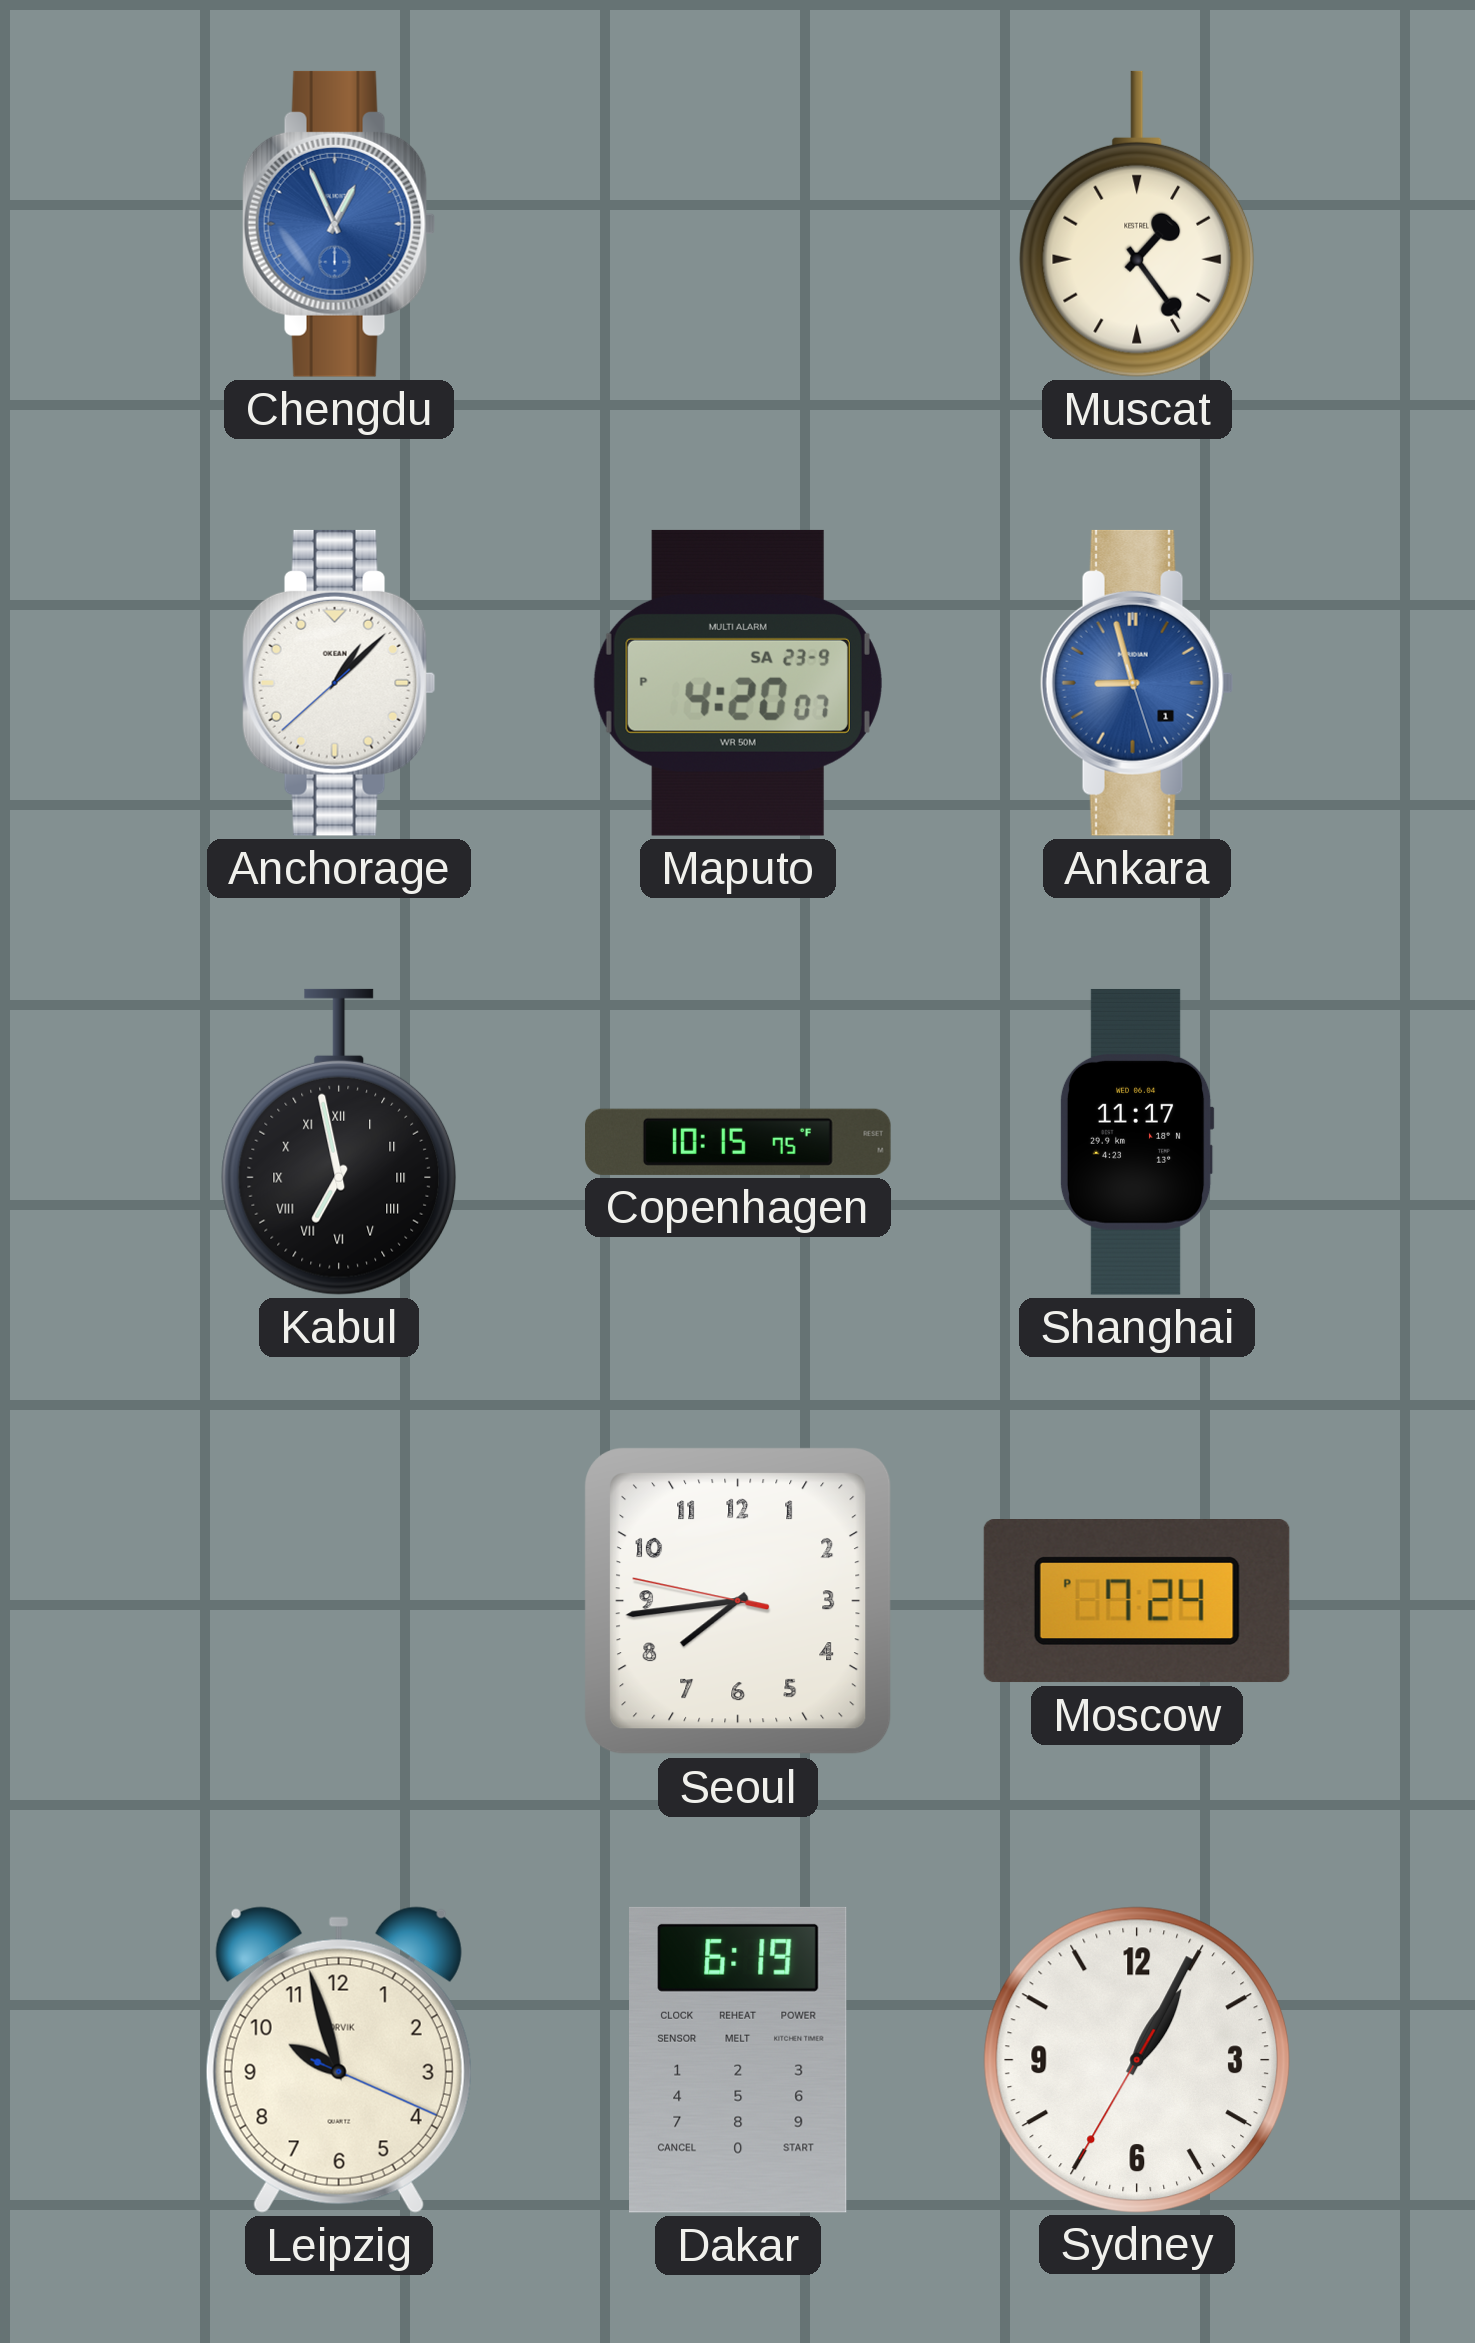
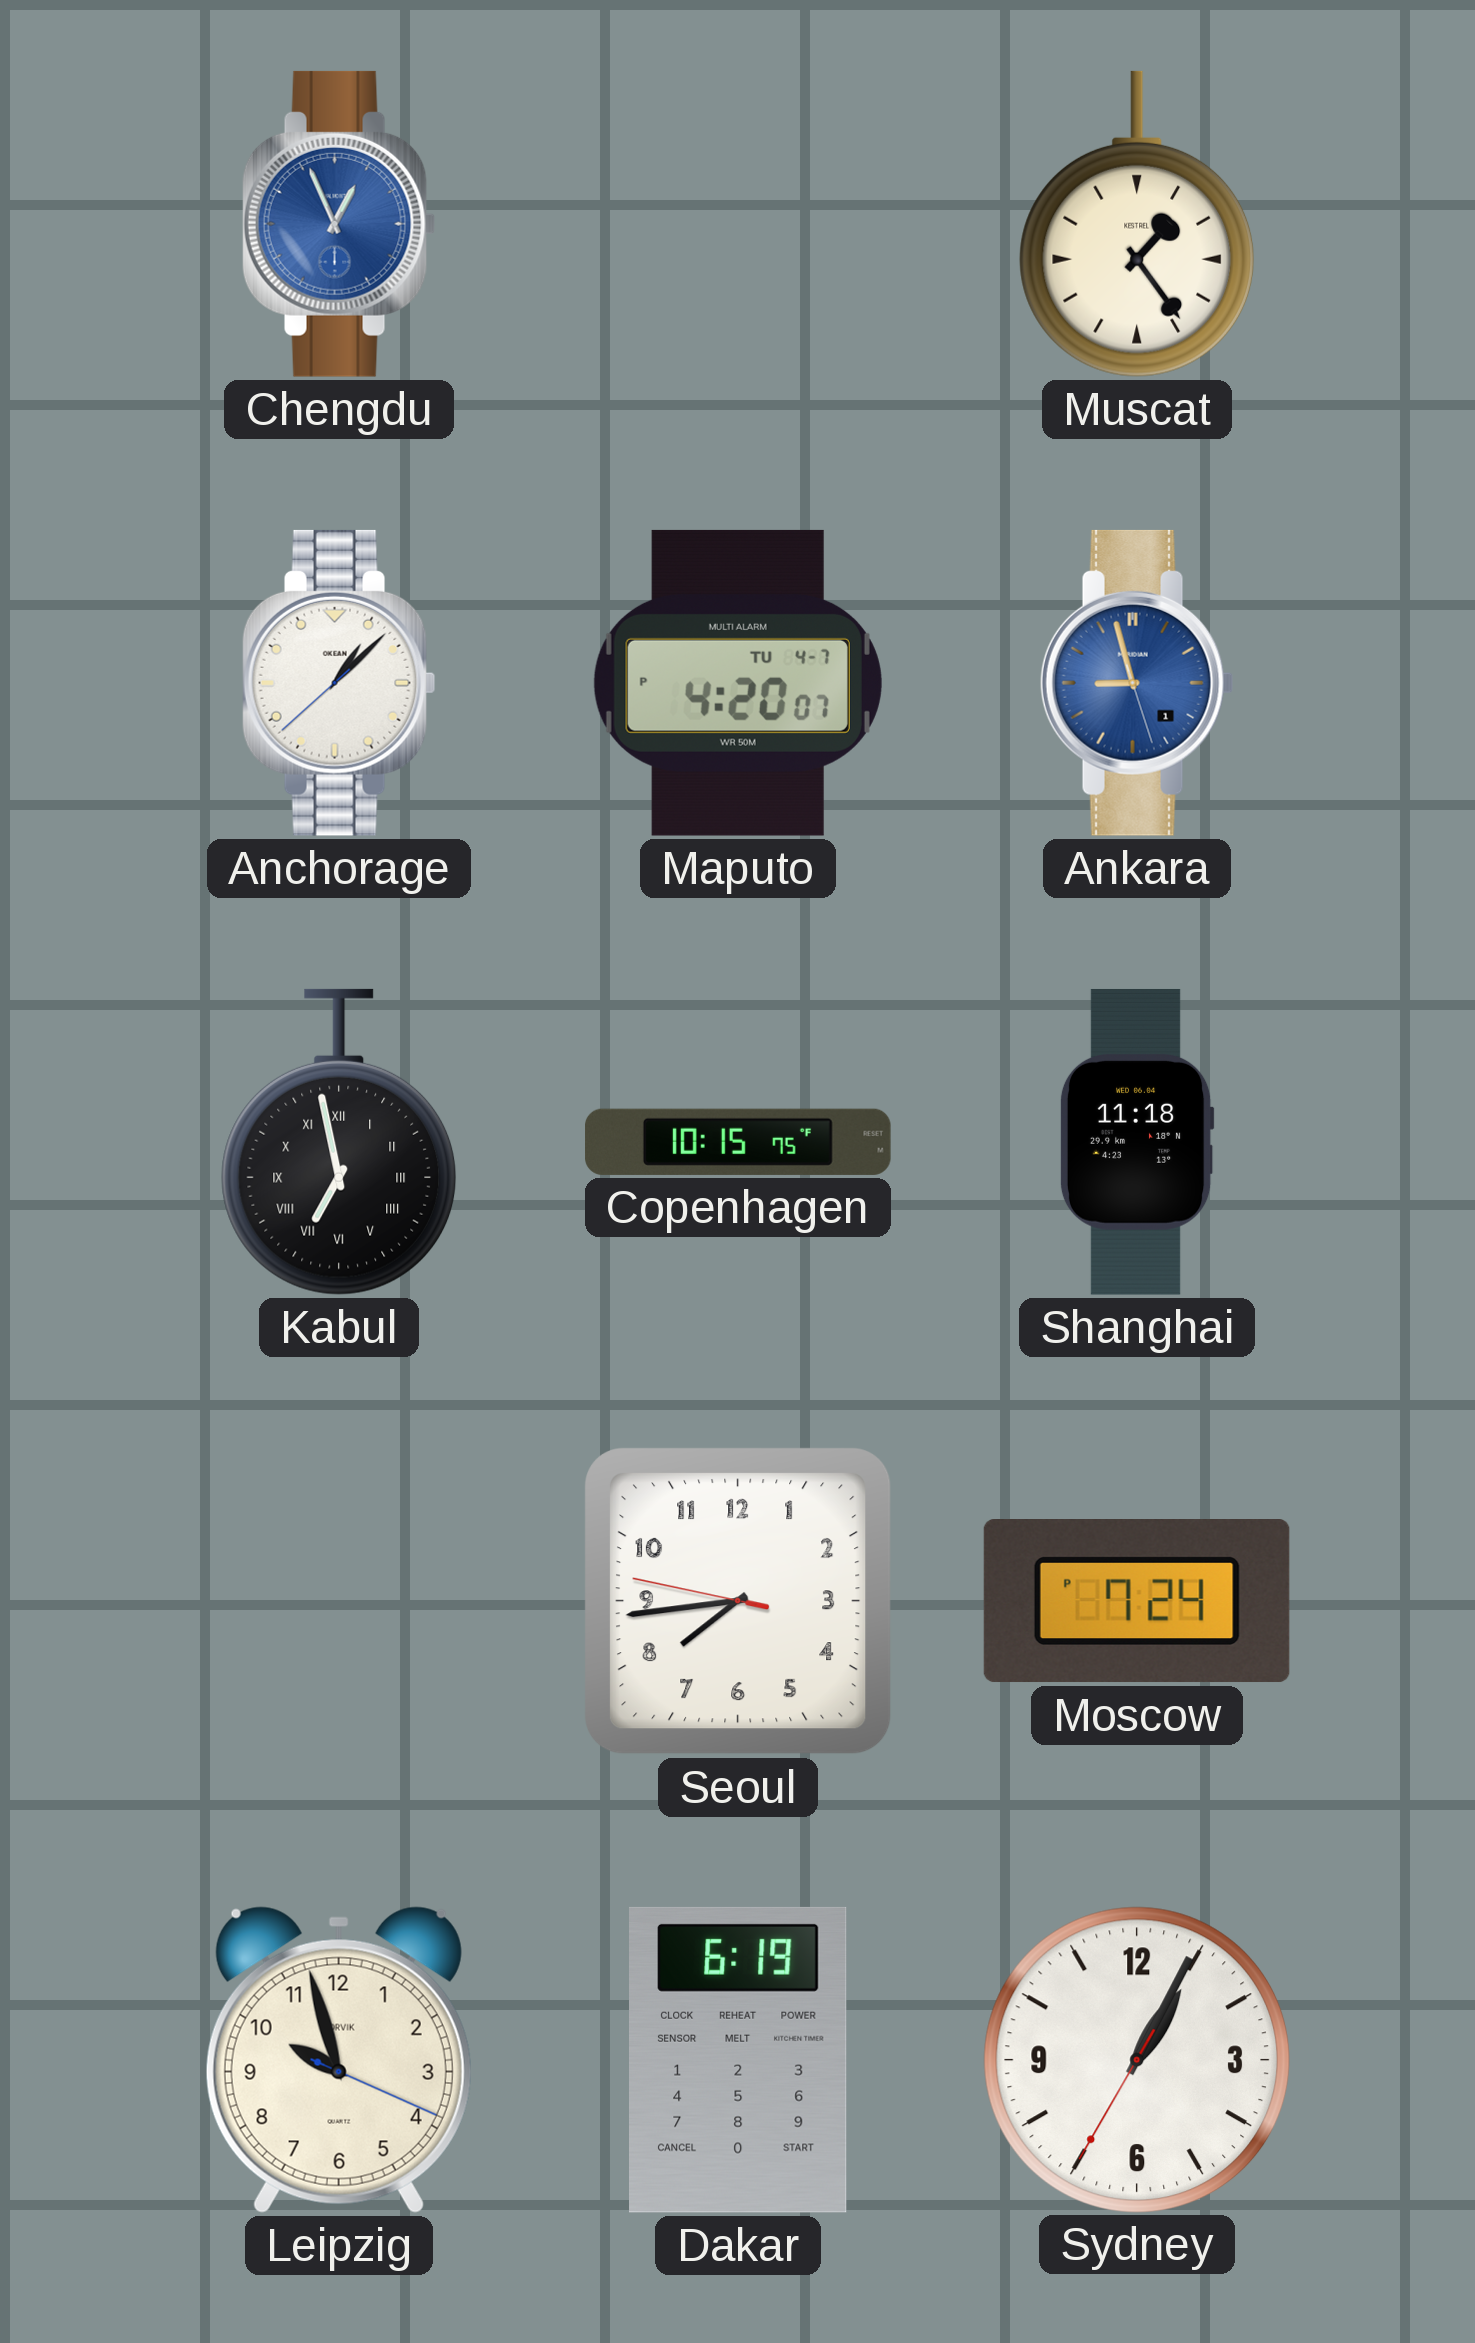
Maputo date: SA 23-9 -> TU 4-7 (738, 683)
Shanghai: 11:17 -> 11:18 (1137, 1142)
